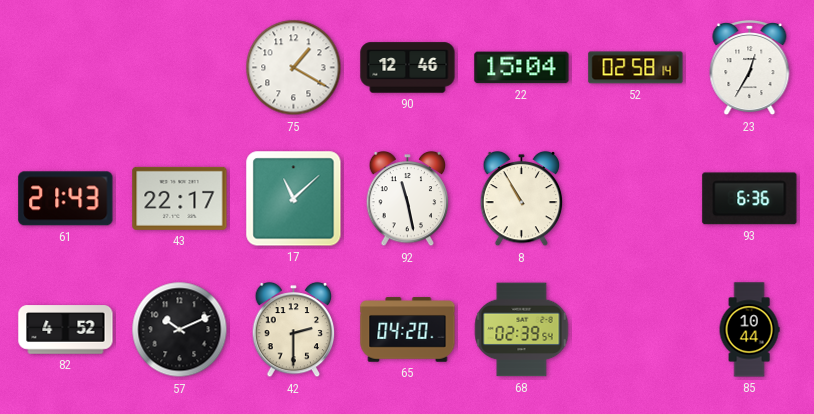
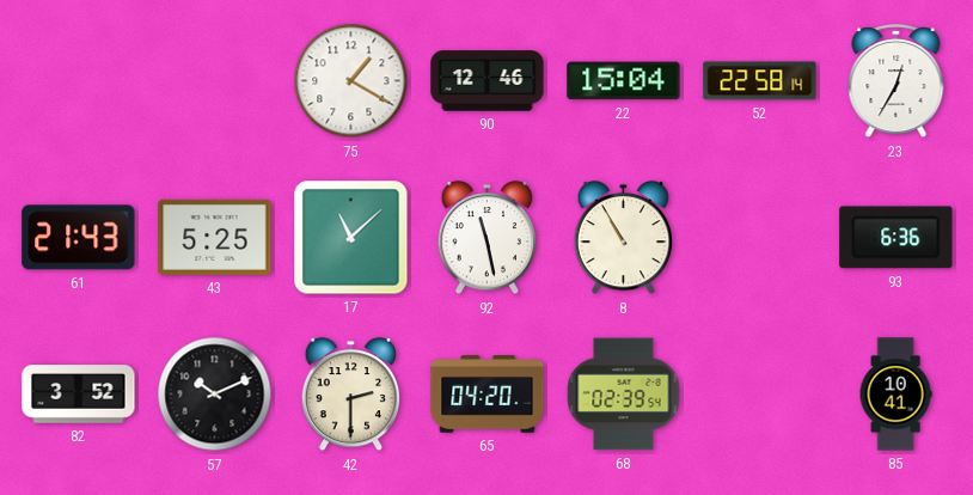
52: 02:58 -> 22:58 (760, 81)
43: 22:17 -> 5:25 (215, 237)
82: 4:52 -> 3:52 (79, 395)
85: 10:44 -> 10:41 (895, 395)
